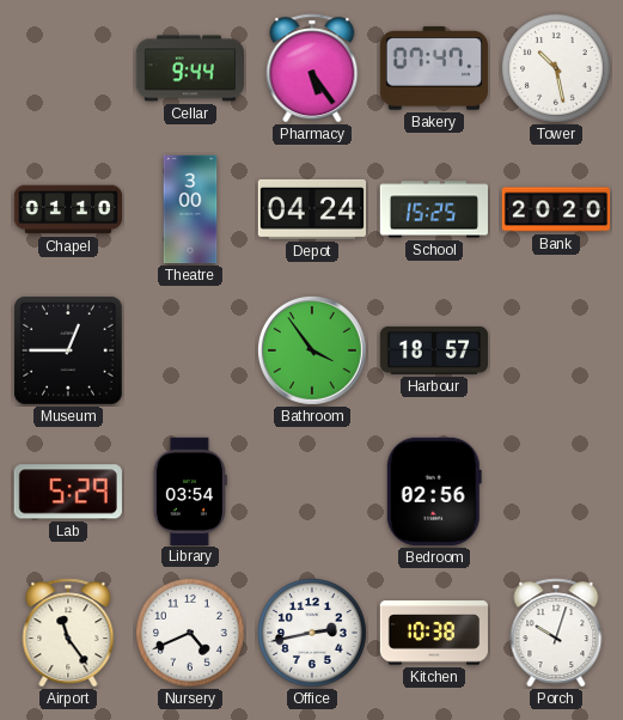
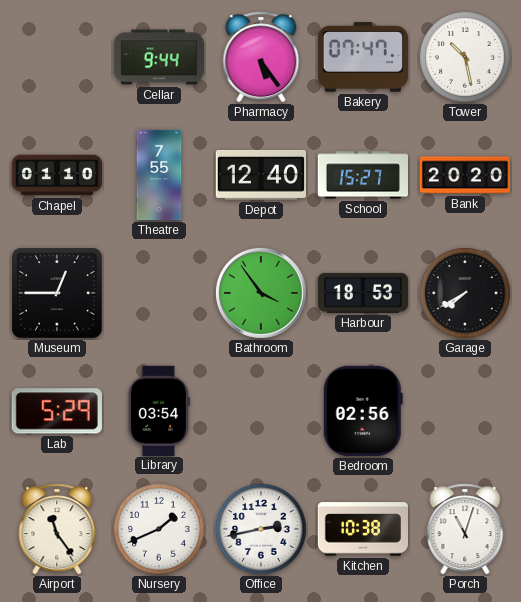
Theatre: 3:00 -> 7:55 (159, 175)
Depot: 04:24 -> 12:40 (260, 175)
School: 15:25 -> 15:27 (363, 175)
Harbour: 18:57 -> 18:53 (362, 293)
Garage: none -> 7:40 (466, 294)
Nursery: 4:41 -> 1:41 (160, 530)
Porch: 10:03 -> 11:03 (465, 529)
